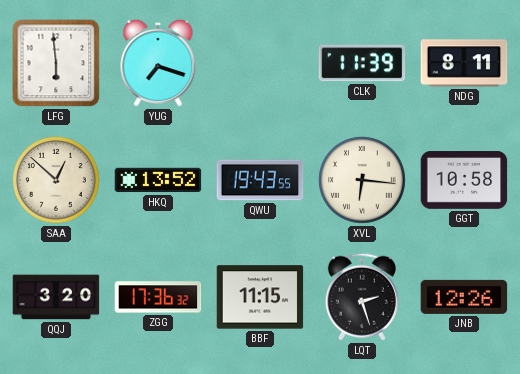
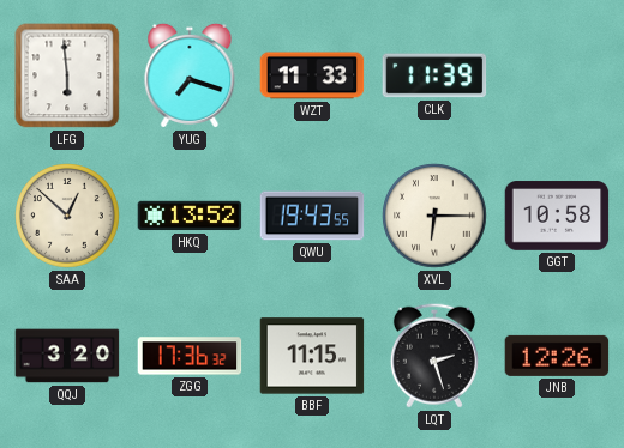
WZT: none -> 11:33 (312, 75)
NDG: 8:11 -> none (464, 63)
XVL: 6:16 -> 6:15 (434, 216)
